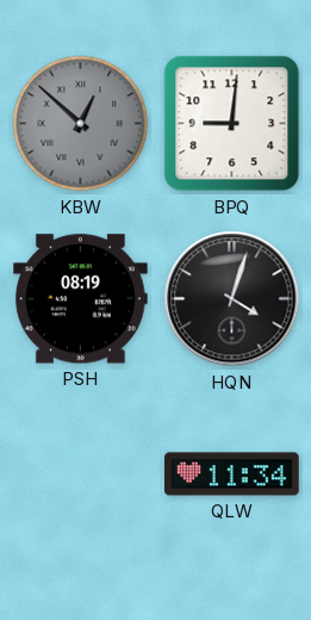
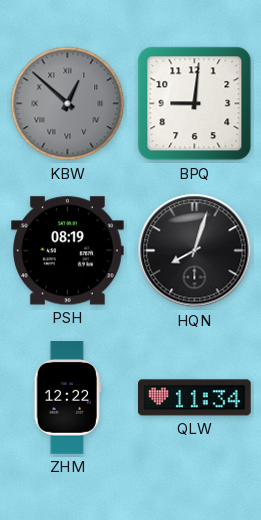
HQN: 4:03 -> 8:03 (195, 251)
ZHM: none -> 12:22 (67, 398)
